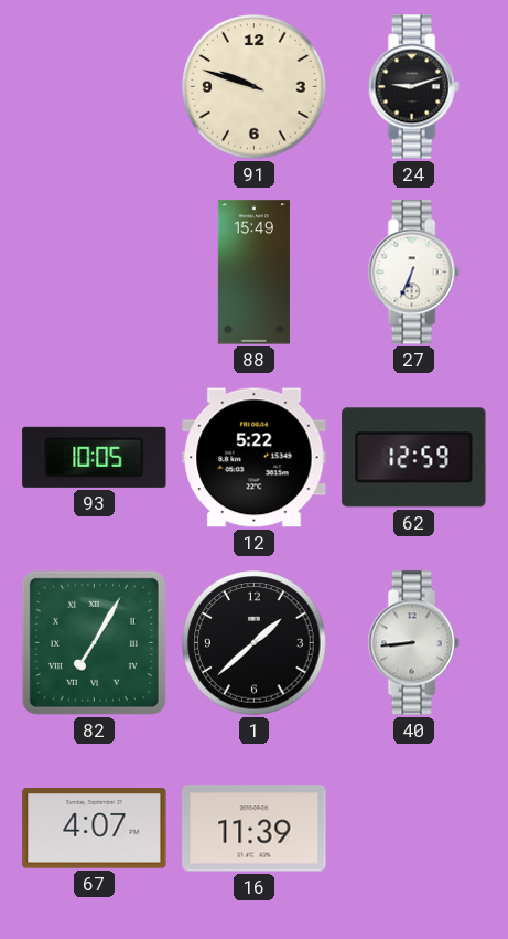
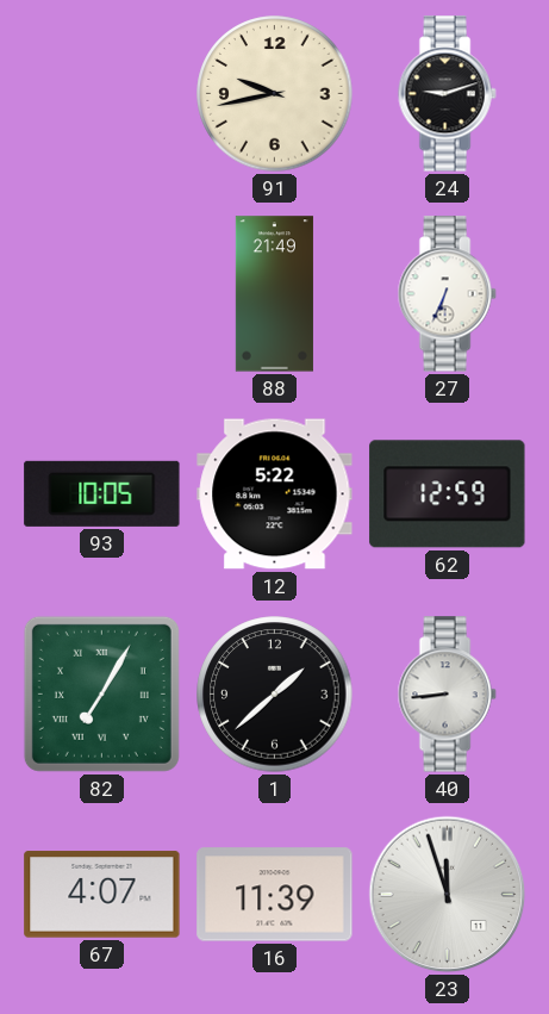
91: 9:48 -> 9:43 (275, 94)
88: 15:49 -> 21:49 (274, 294)
23: none -> 11:57 (448, 895)
